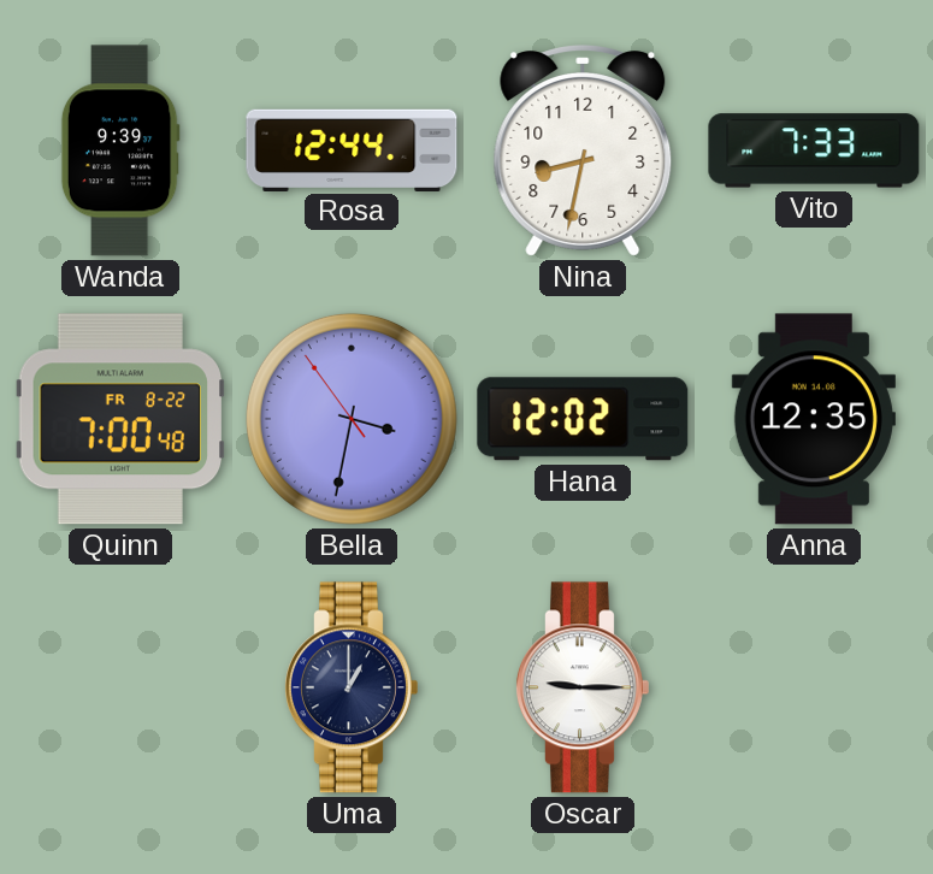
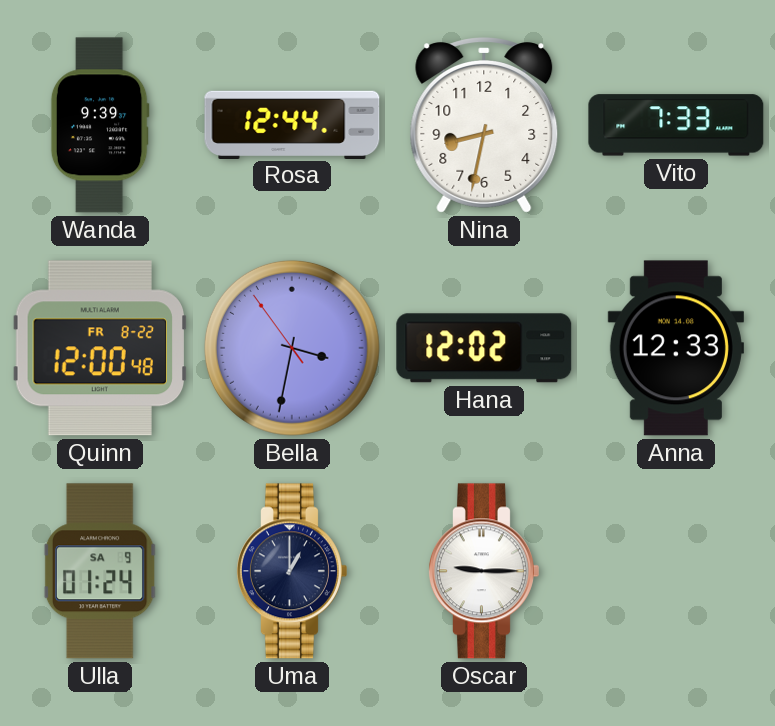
Quinn: 7:00 -> 12:00 (100, 348)
Anna: 12:35 -> 12:33 (676, 348)
Ulla: none -> 01:24 (100, 571)
